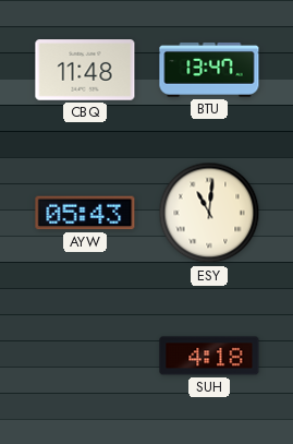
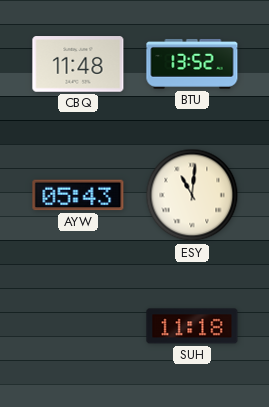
BTU: 13:47 -> 13:52 (192, 64)
SUH: 4:18 -> 11:18 (192, 326)
